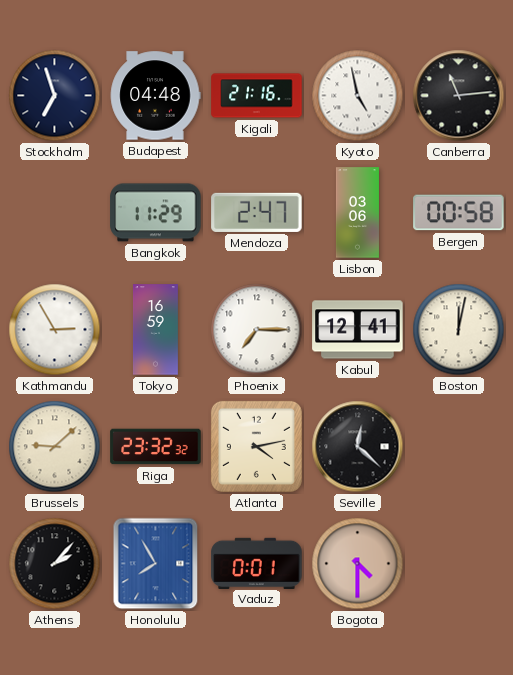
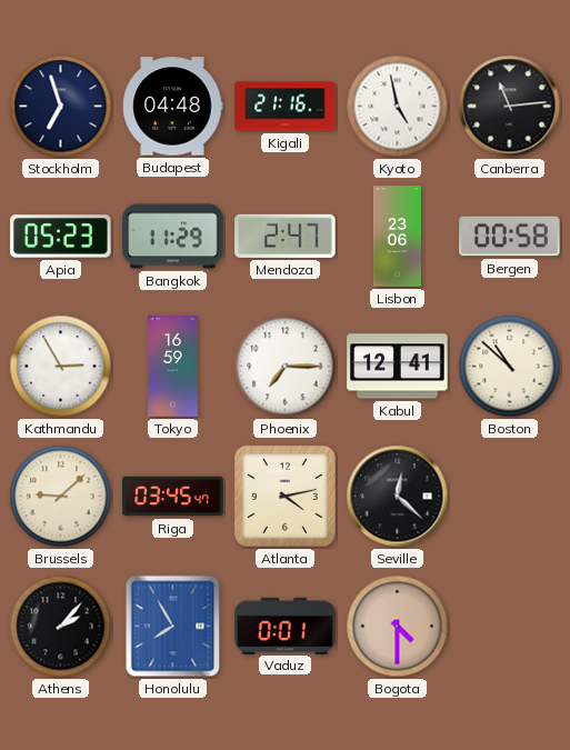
Apia: none -> 05:23 (61, 237)
Lisbon: 03:06 -> 23:06 (397, 237)
Boston: 12:02 -> 10:52 (510, 367)
Riga: 23:32 -> 03:45 (173, 497)
